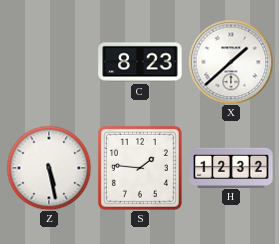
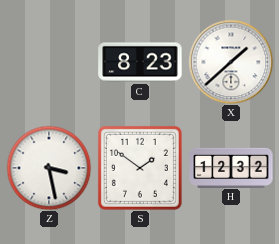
Z: 5:28 -> 3:28 (49, 168)
S: 1:46 -> 1:51 (140, 168)
